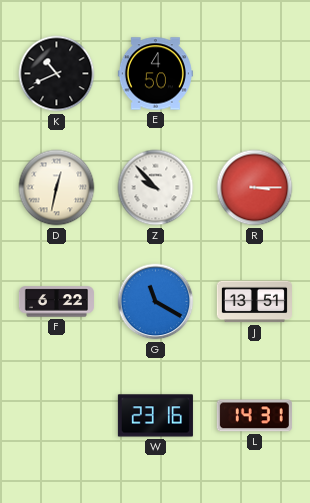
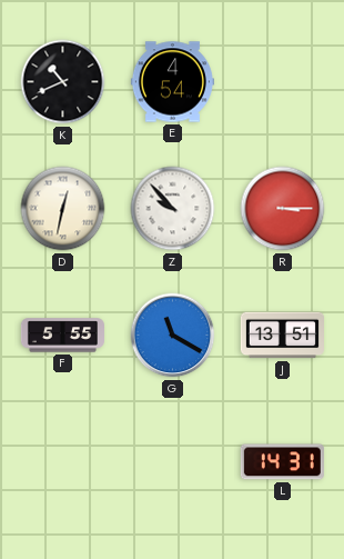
E: 4:50 -> 4:54 (172, 82)
F: 6:22 -> 5:55 (62, 336)
W: 23:16 -> none (155, 416)
